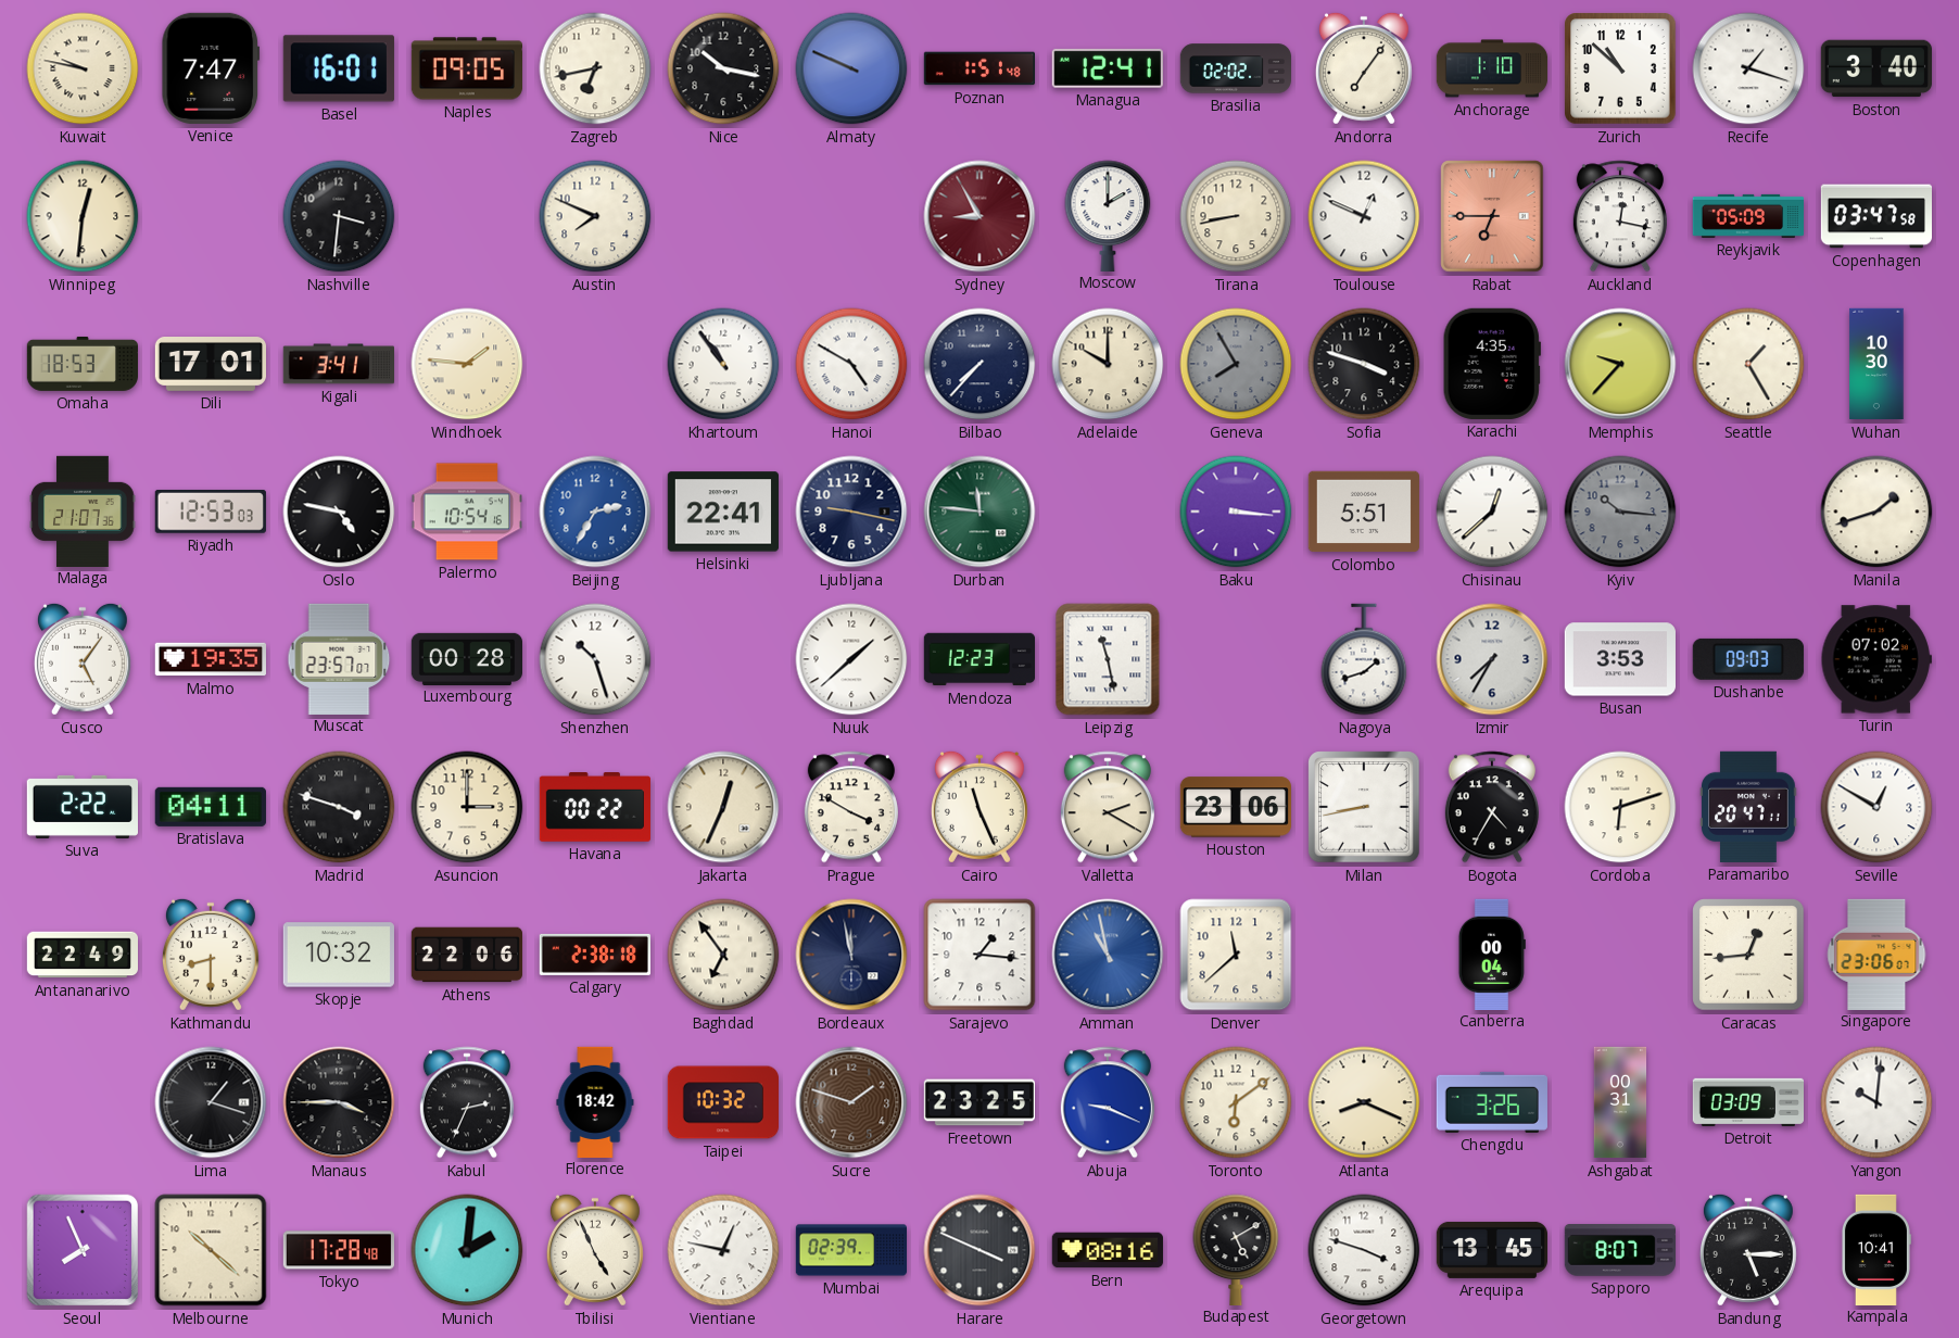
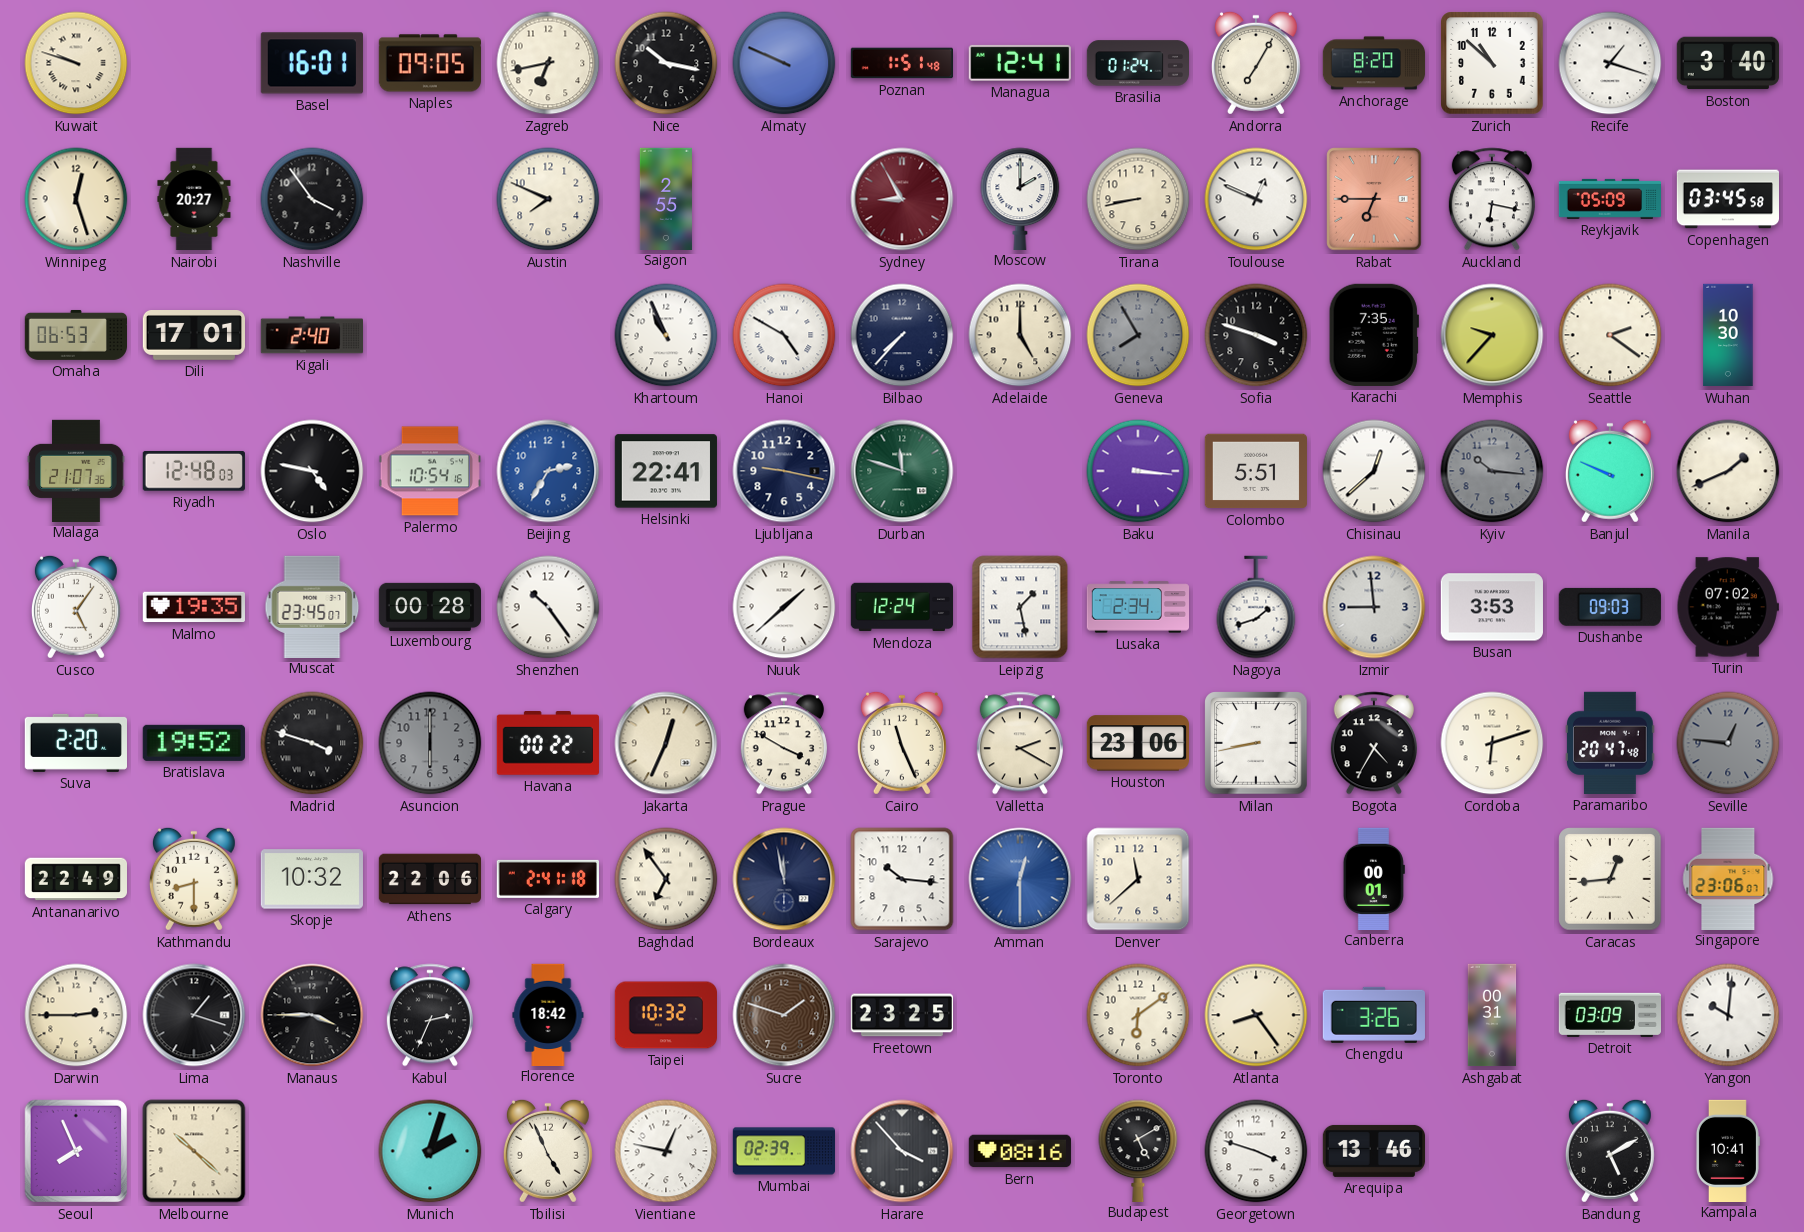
Kuwait: 9:47 -> 9:48 (76, 63)
Venice: 7:47 -> none (211, 68)
Brasilia: 02:02 -> 01:24 (1137, 63)
Andorra: 7:06 -> 7:05 (1256, 63)
Anchorage: 1:10 -> 8:20 (1374, 63)
Winnipeg: 12:31 -> 12:27 (76, 199)
Nairobi: none -> 20:27 (194, 199)
Nashville: 3:31 -> 3:54 (312, 199)
Saigon: none -> 2:55 (665, 198)
Auckland: 12:17 -> 6:17 (1492, 199)
Copenhagen: 03:47 -> 03:45 (1727, 199)
Omaha: 18:53 -> 06:53 (76, 335)
Kigali: 3:41 -> 2:40 (311, 335)
Windhoek: 1:46 -> none (467, 364)
Khartoum: 10:54 -> 10:56 (666, 335)
Adelaide: 10:00 -> 5:00 (1020, 335)
Karachi: 4:35 -> 7:35 (1374, 335)
Seattle: 1:25 -> 2:21 (1610, 335)
Riyadh: 12:53 -> 12:48 (194, 471)
Durban: 11:46 -> 11:48 (902, 471)
Banjul: none -> 9:49 (1610, 471)
Manila: 1:42 -> 1:41 (1728, 471)
Muscat: 23:57 -> 23:45 (312, 606)
Shenzhen: 10:27 -> 10:24 (548, 607)
Mendoza: 12:23 -> 12:24 (901, 607)
Leipzig: 11:28 -> 1:28 (1020, 607)
Lusaka: none -> 2:34 (1137, 607)
Izmir: 7:35 -> 8:59 (1374, 607)
Suva: 2:22 -> 2:20 (75, 743)
Bratislava: 04:11 -> 19:52 (194, 743)
Asuncion: 3:00 -> 6:00 (430, 743)
Asuncion dial: cream -> grey (430, 743)
Paramaribo: 20:47:11 -> 20:47:48 (1610, 743)
Seville: 12:50 -> 12:46 (1728, 743)
Seville dial: white -> grey (1728, 743)
Calgary: 2:38 -> 2:41 (548, 879)
Sarajevo: 1:16 -> 10:16 (902, 879)
Amman: 10:58 -> 12:30 (1020, 879)
Canberra: 00:04 -> 00:01 (1374, 878)
Darwin: none -> 2:45 (76, 1015)
Abuja: 9:19 -> none (1108, 1102)
Atlanta: 8:19 -> 8:24 (1256, 1015)
Tokyo: 17:28 -> none (338, 1250)
Munich: 2:01 -> 2:03 (430, 1151)
Harare: 3:49 -> 3:53 (902, 1151)
Arequipa: 13:45 -> 13:46 (1373, 1151)
Sapporo: 8:07 -> none (1619, 1250)
Bandung: 5:15 -> 5:10 (1610, 1151)
